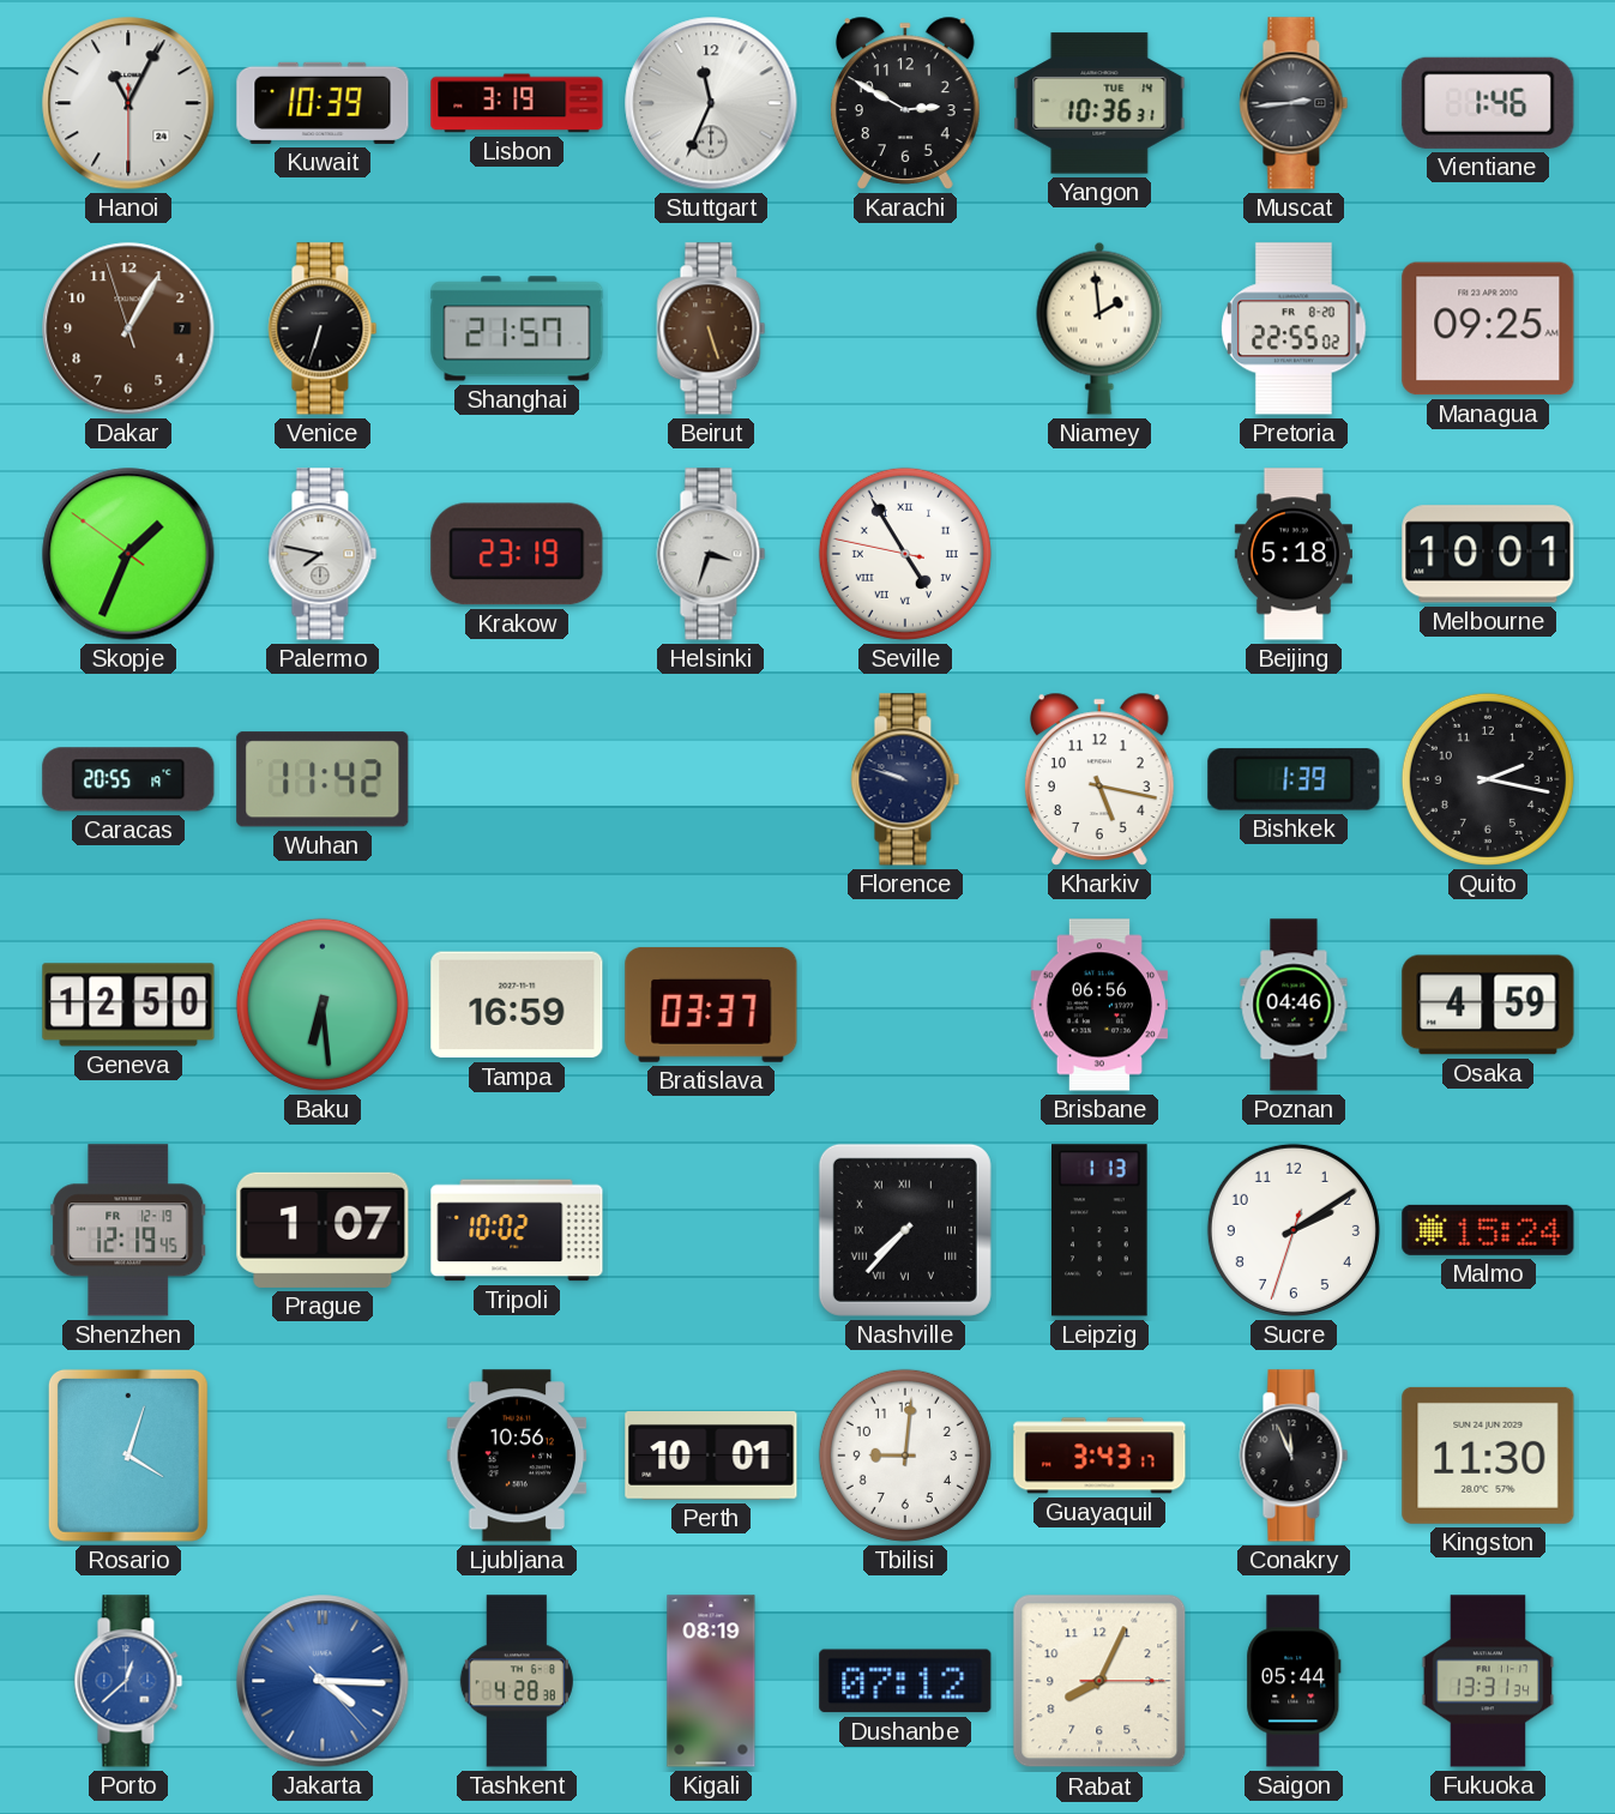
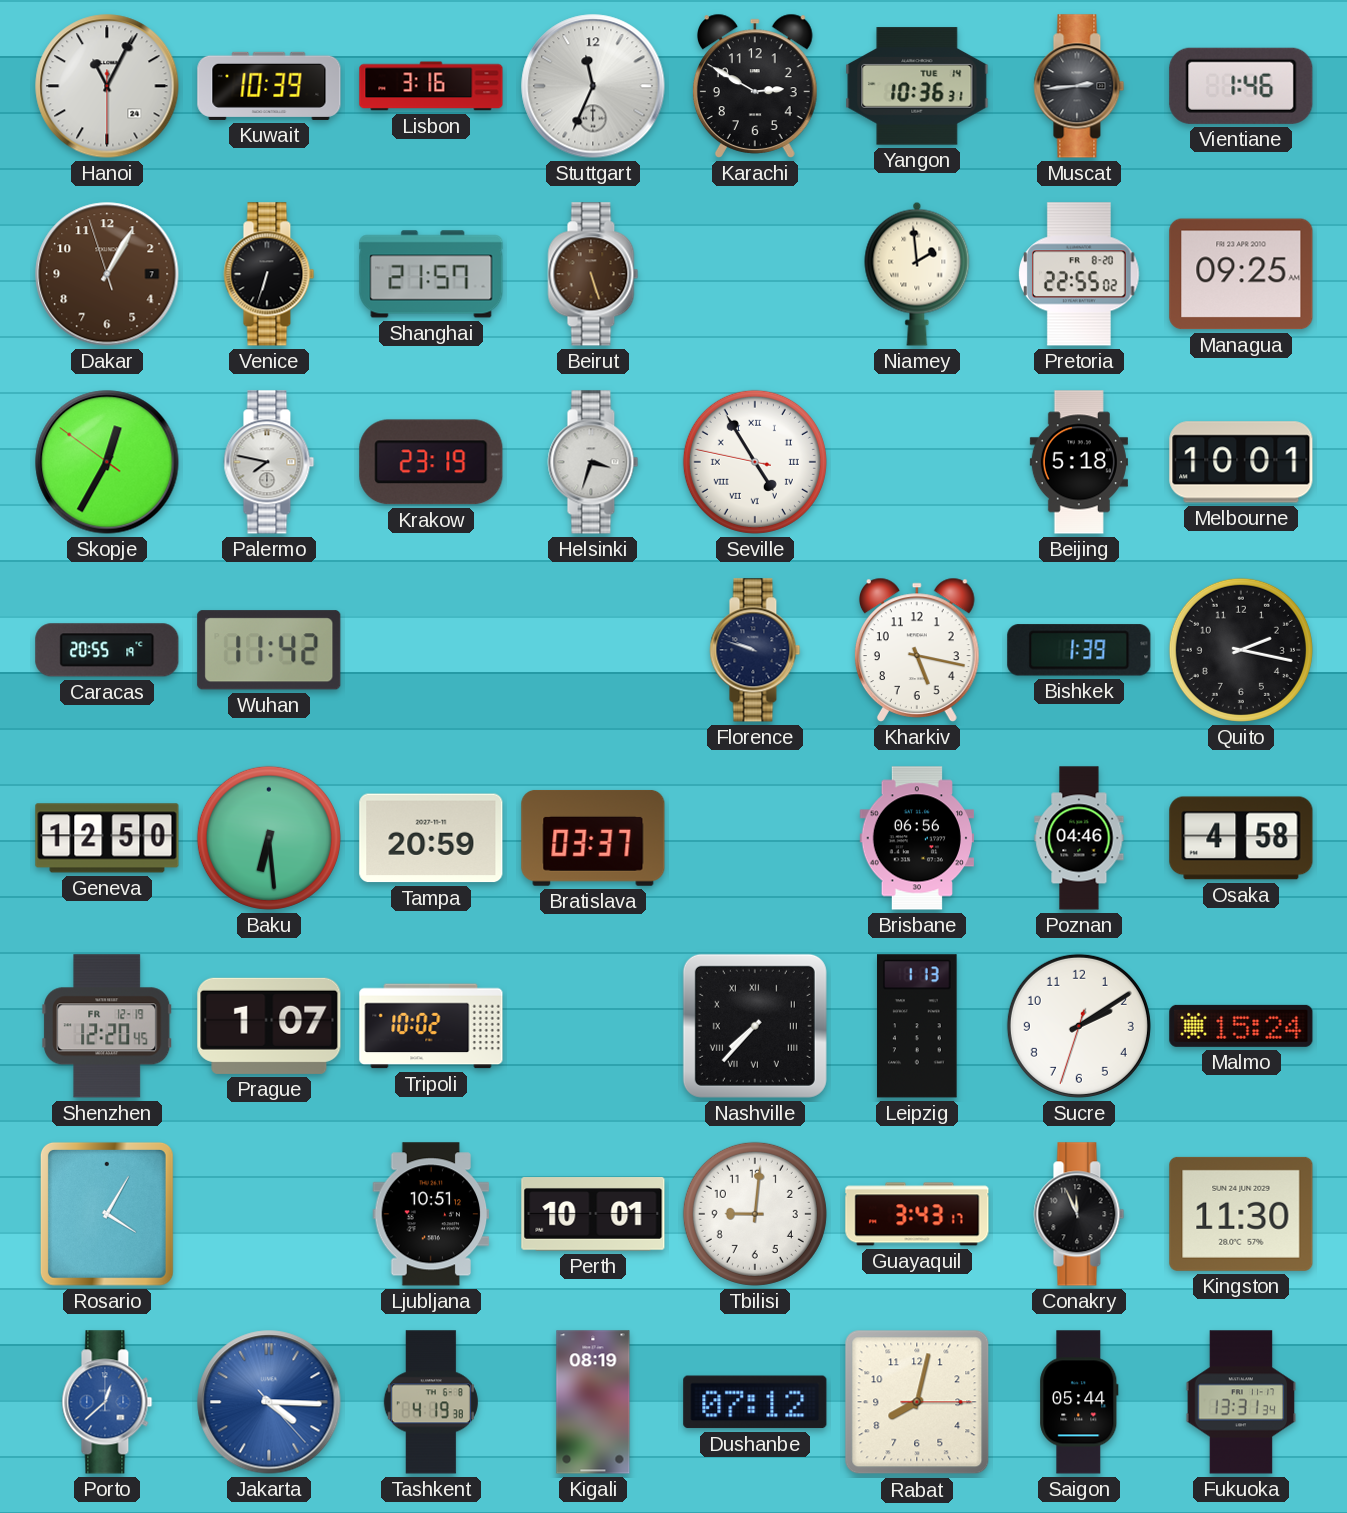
Lisbon: 3:19 -> 3:16 (431, 86)
Skopje: 1:33 -> 12:34 (107, 462)
Tampa: 16:59 -> 20:59 (431, 838)
Osaka: 4:59 -> 4:58 (1241, 838)
Shenzhen: 12:19 -> 12:20 (107, 1026)
Rosario: 4:03 -> 4:05 (107, 1214)
Ljubljana: 10:56 -> 10:51 (431, 1214)
Tashkent: 4:28 -> 4:19 (431, 1402)
Rabat: 8:04 -> 8:02 (917, 1402)
